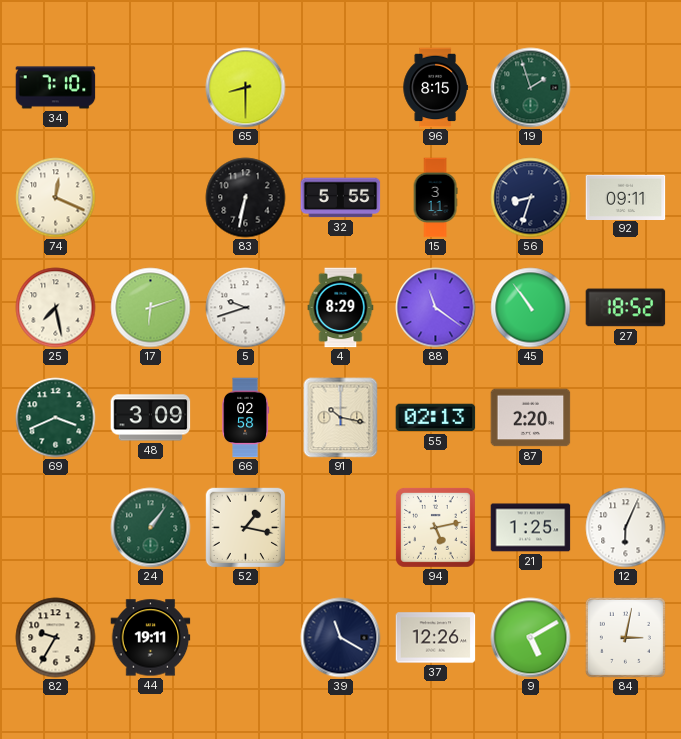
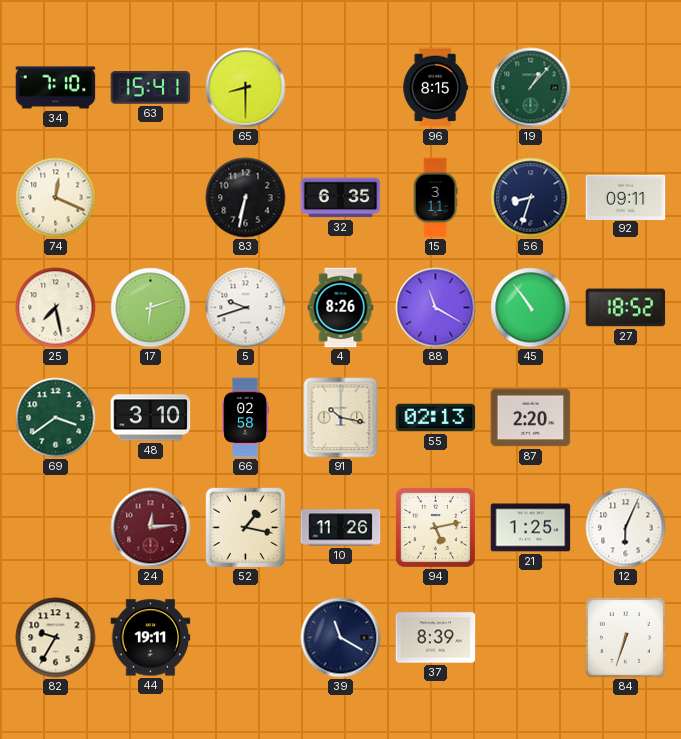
63: none -> 15:41 (151, 88)
19: 1:57 -> 1:07 (531, 88)
32: 5:55 -> 6:35 (341, 198)
4: 8:29 -> 8:26 (341, 308)
88: 11:21 -> 11:20 (436, 308)
69: 3:41 -> 3:39 (56, 418)
48: 3:09 -> 3:10 (151, 418)
24: 1:06 -> 12:14 (151, 528)
24 dial: green -> burgundy (151, 528)
10: none -> 11:26 (341, 528)
37: 12:26 -> 8:39 (436, 638)
9: 5:10 -> none (531, 638)
84: 3:02 -> 6:33 (625, 637)
